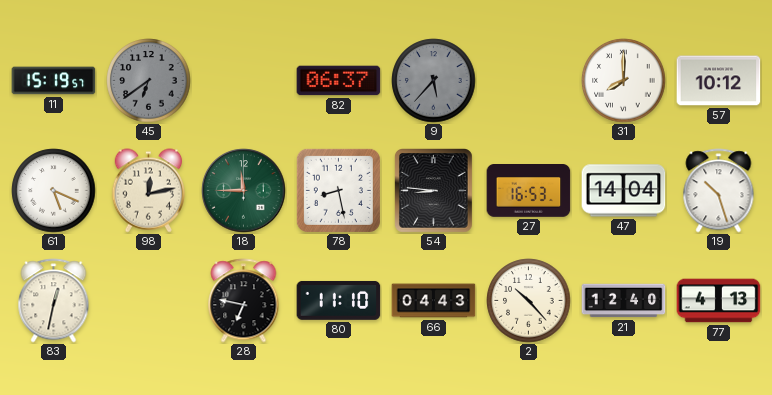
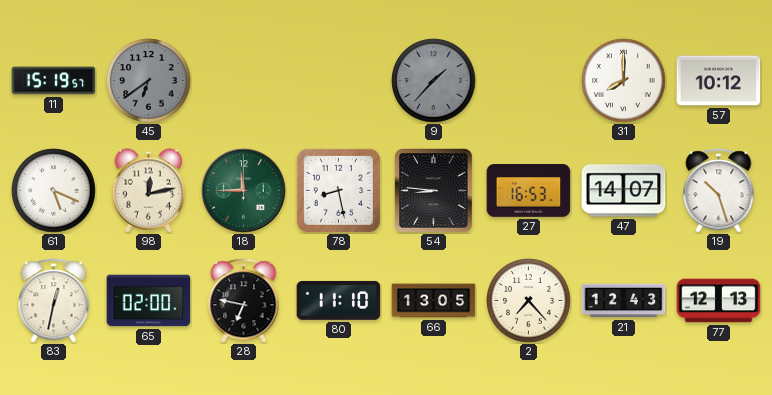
82: 06:37 -> none (339, 81)
9: 5:37 -> 1:37 (434, 81)
47: 14:04 -> 14:07 (624, 191)
65: none -> 02:00 (149, 301)
66: 04:43 -> 13:05 (434, 301)
2: 10:23 -> 7:23 (529, 301)
21: 12:40 -> 12:43 (624, 301)
77: 4:13 -> 12:13 (719, 301)
